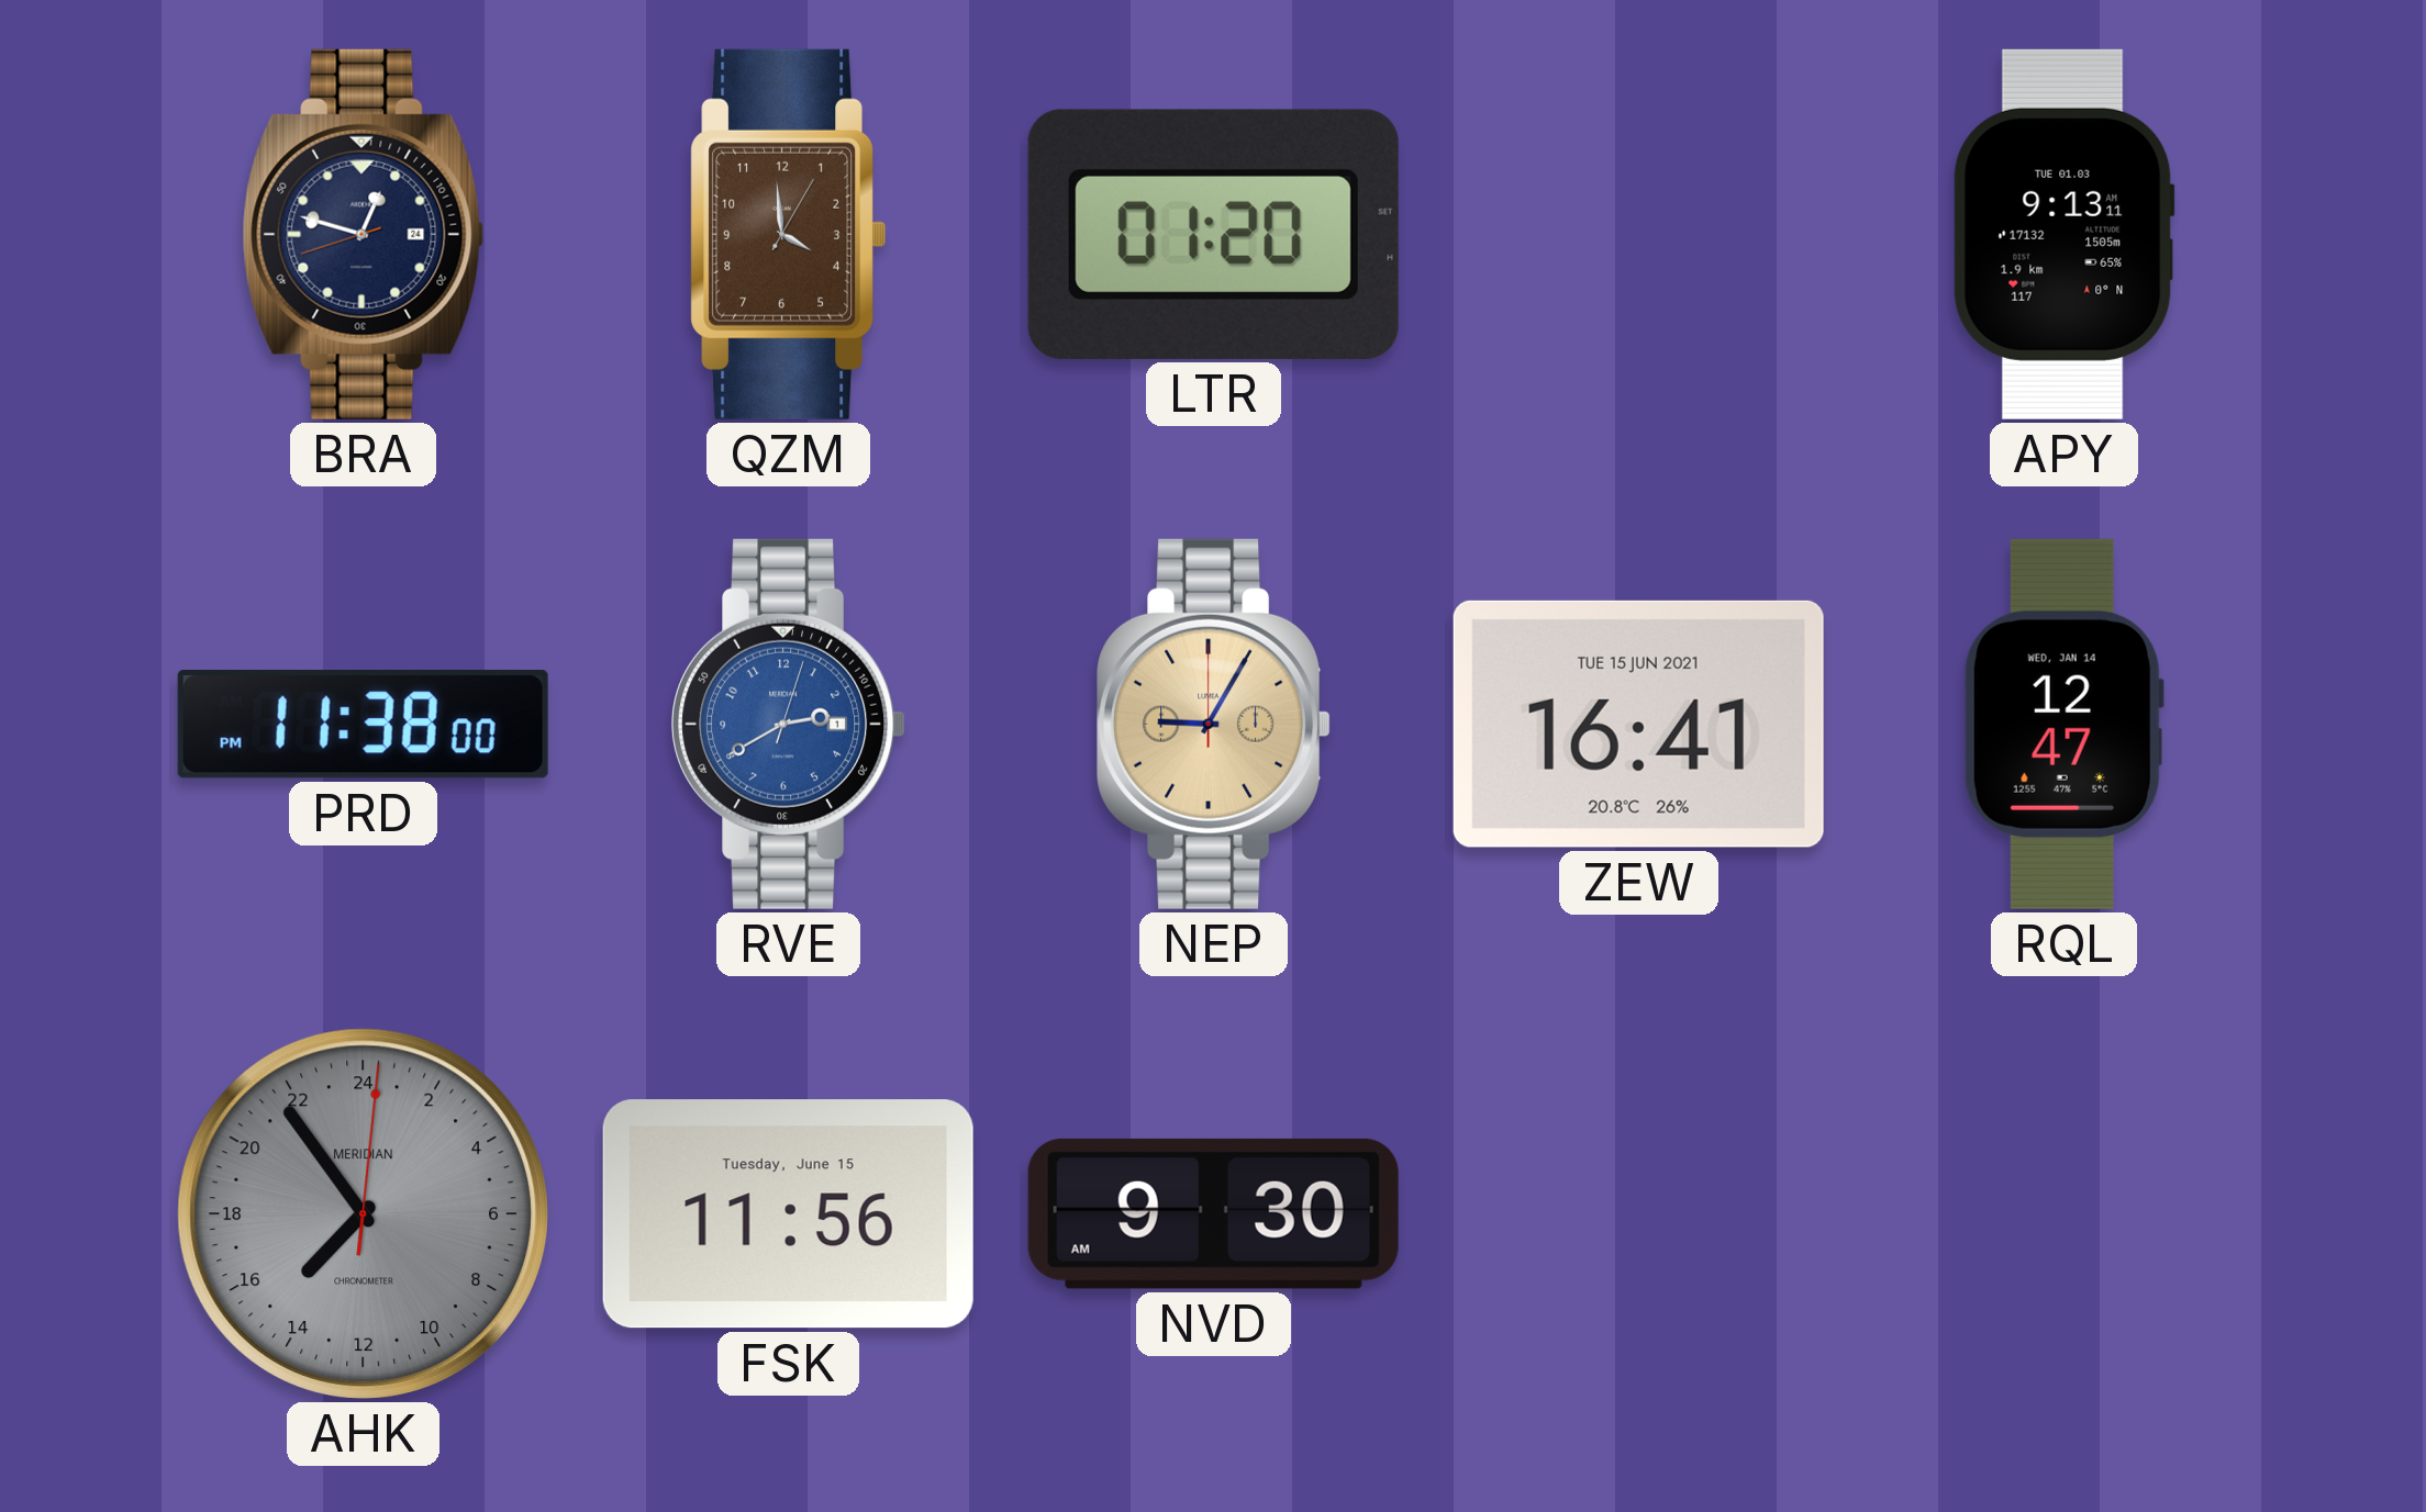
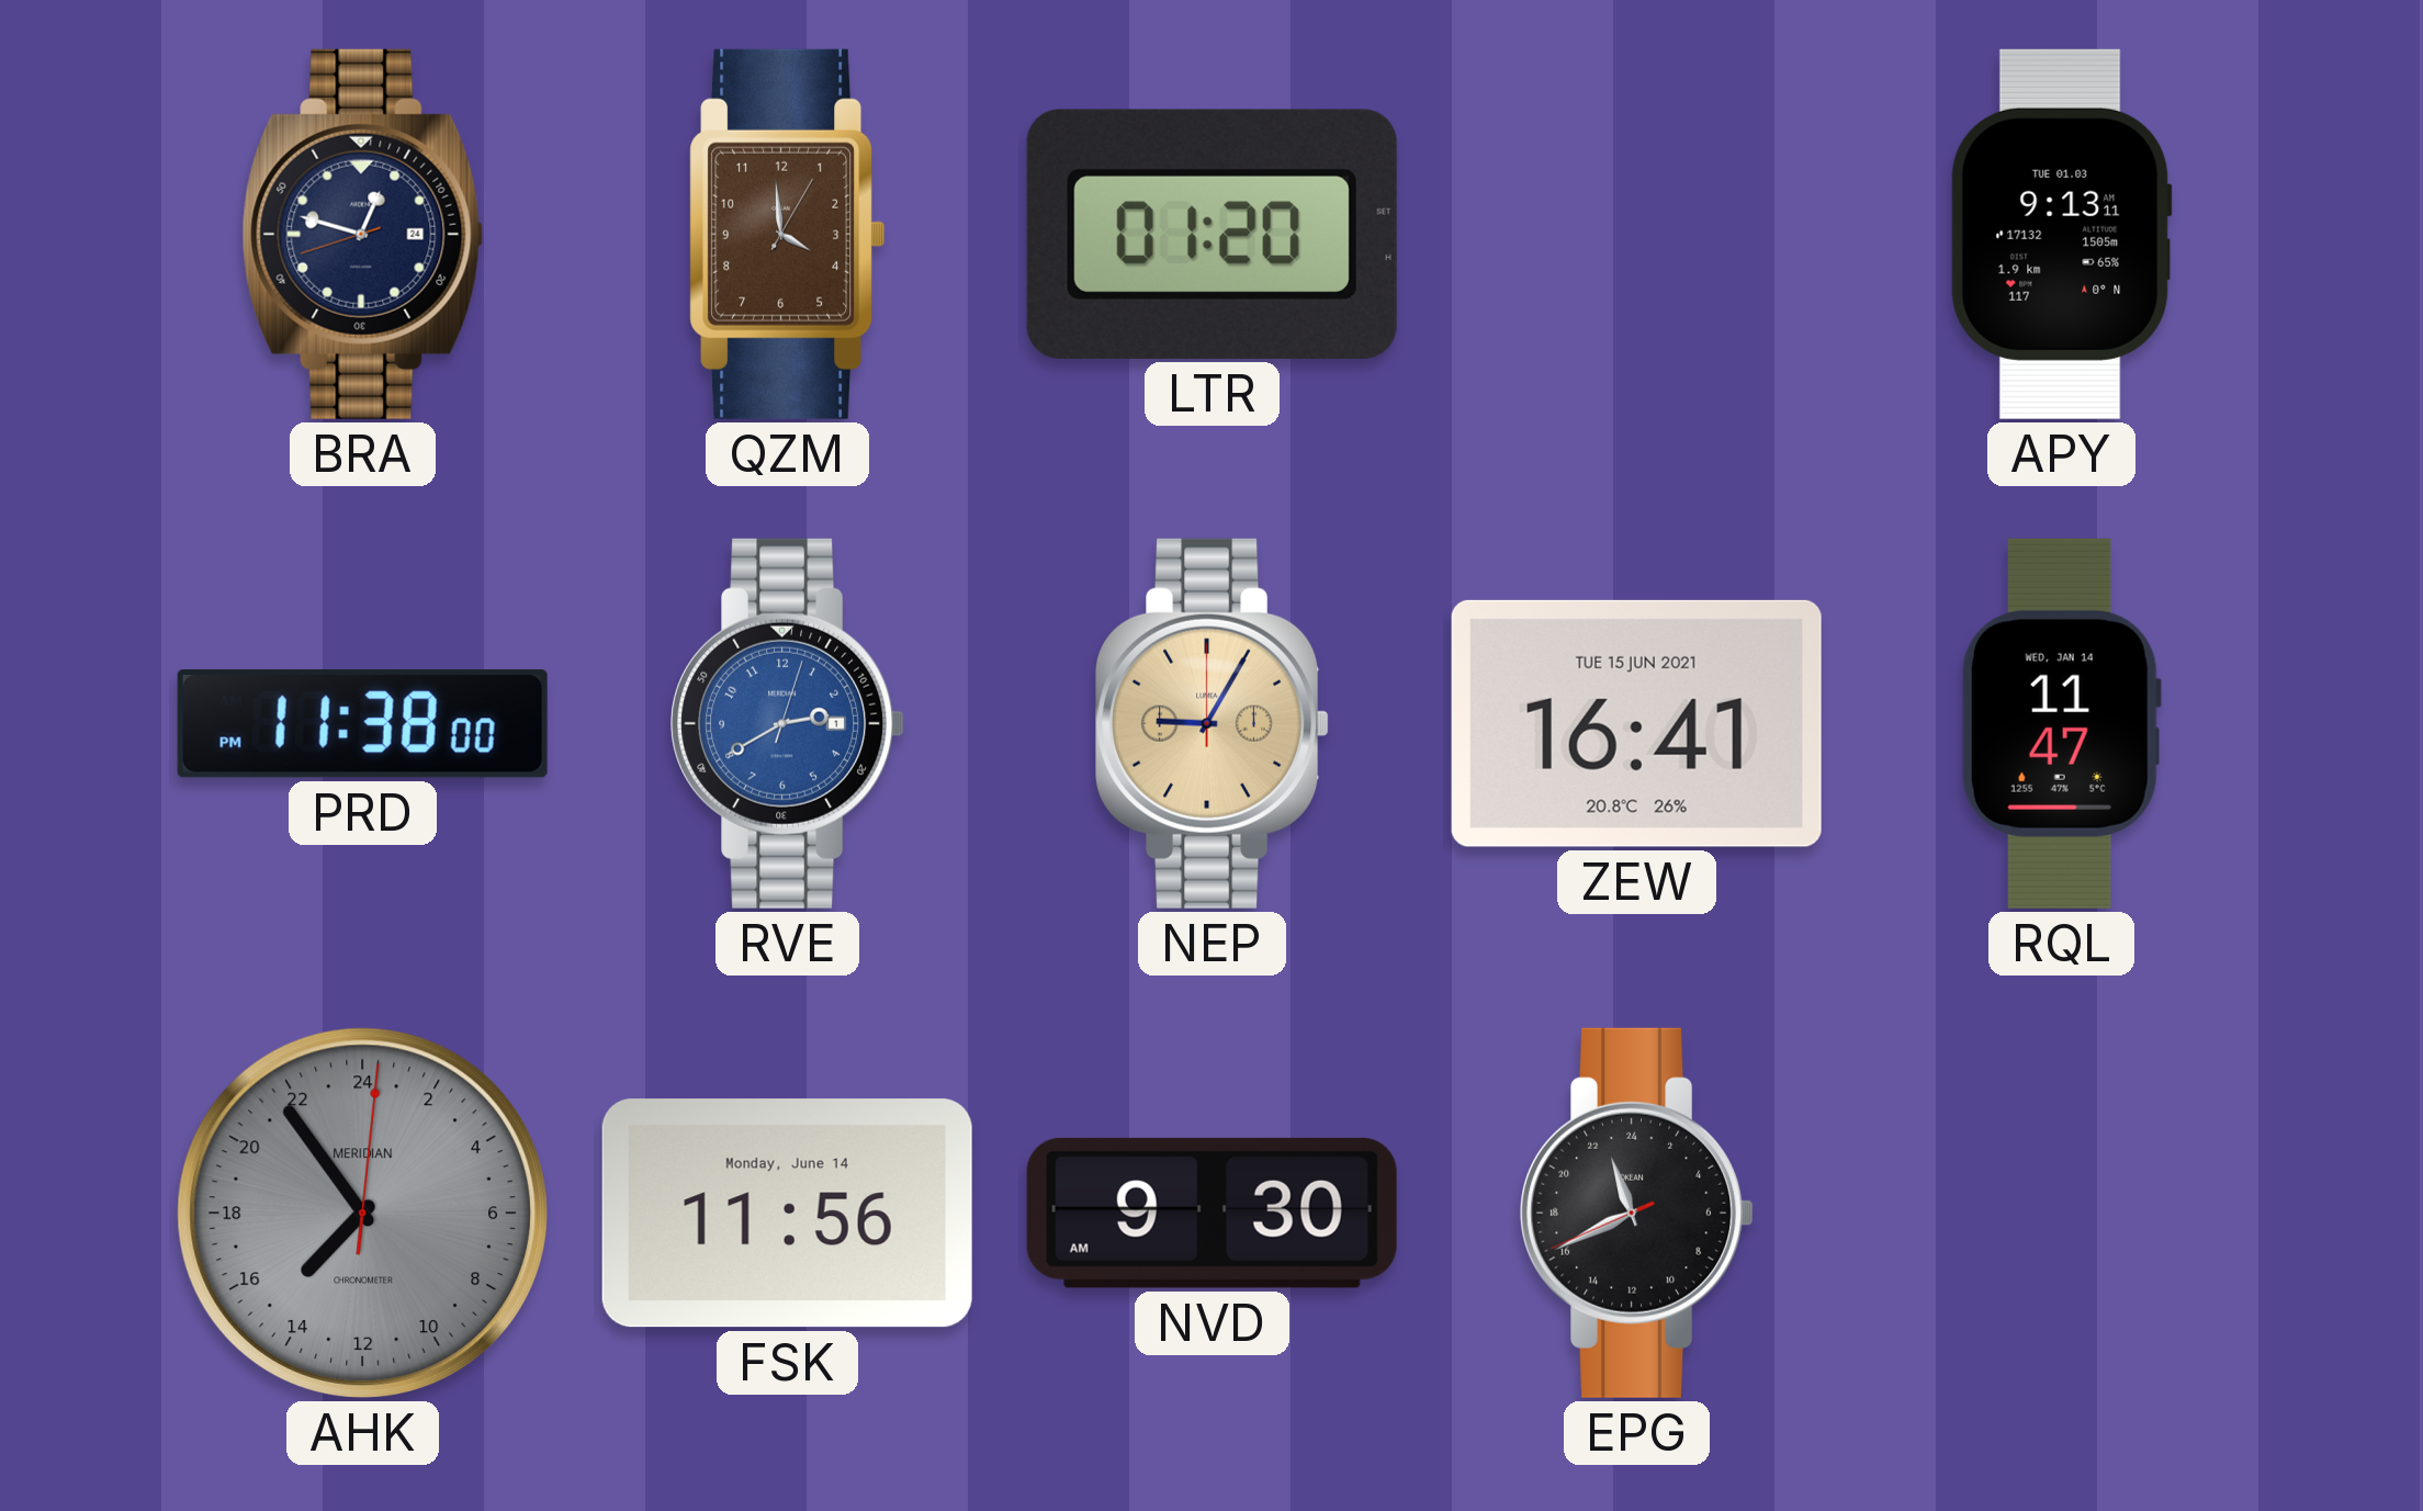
RQL: 12:47 -> 11:47 (2061, 723)
FSK date: Tuesday, June 15 -> Monday, June 14 (787, 1214)
EPG: none -> 22:40 (1637, 1213)
